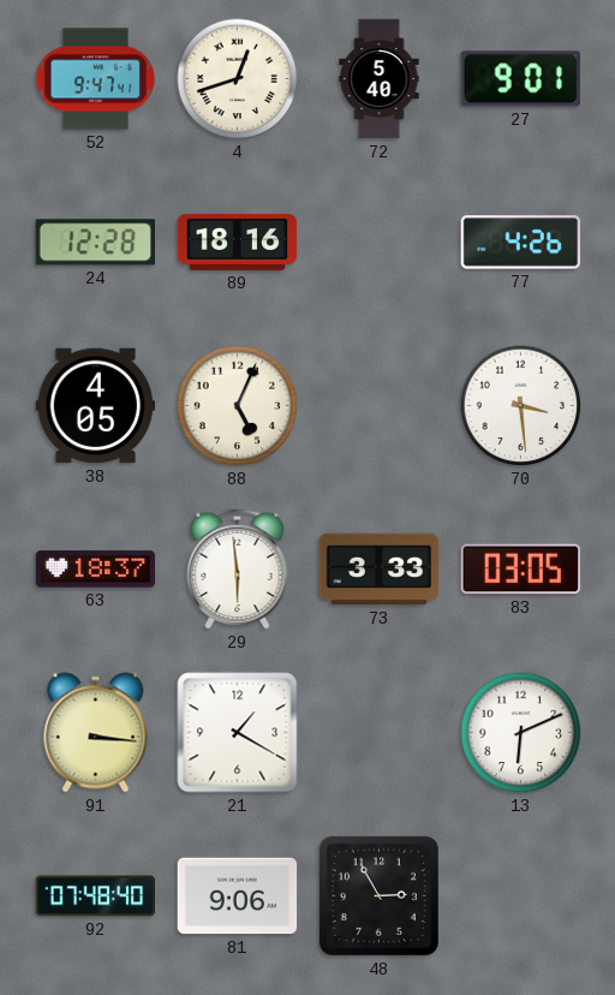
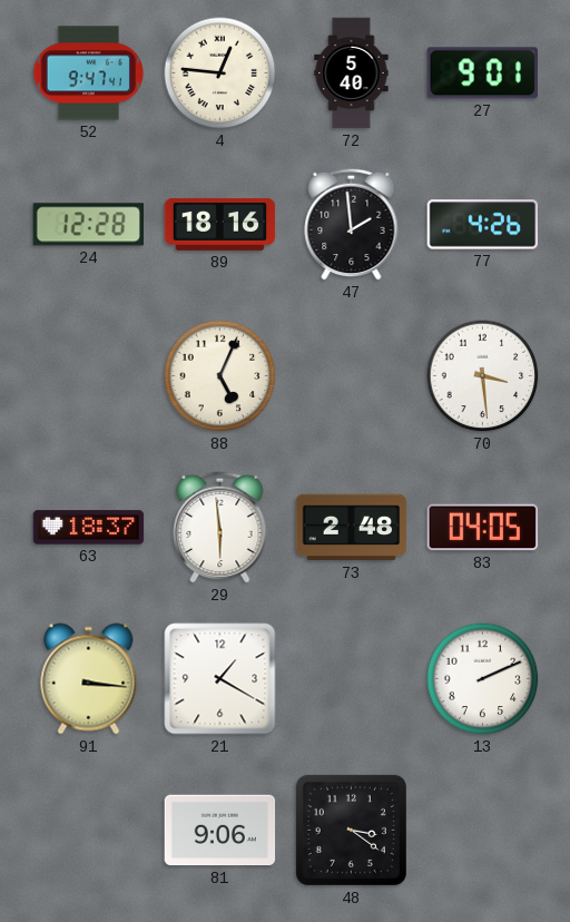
4: 12:42 -> 12:46 (220, 73)
47: none -> 1:59 (352, 224)
38: 4:05 -> none (96, 406)
73: 3:33 -> 2:48 (352, 528)
83: 03:05 -> 04:05 (483, 528)
13: 6:11 -> 2:11 (483, 679)
92: 07:48 -> none (96, 896)
48: 2:55 -> 3:21 (351, 830)
